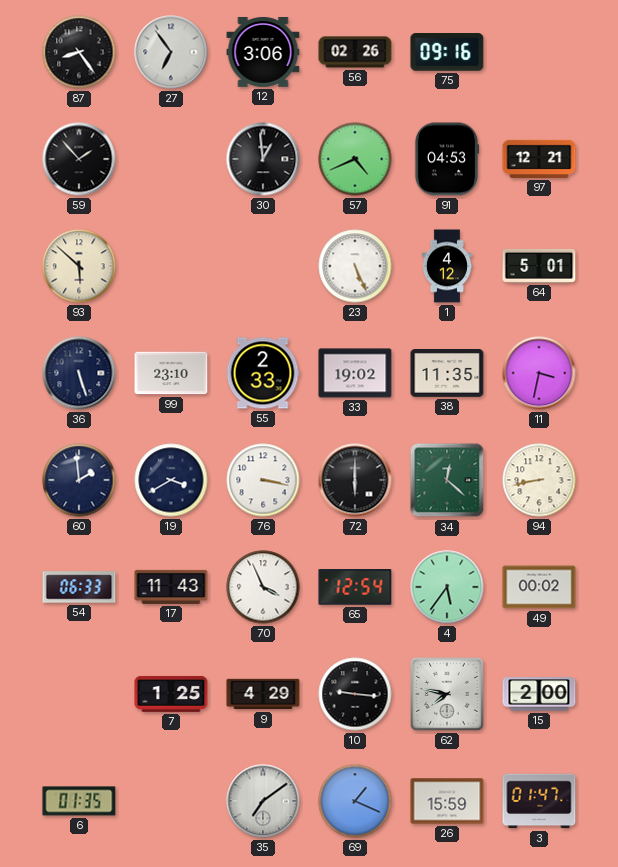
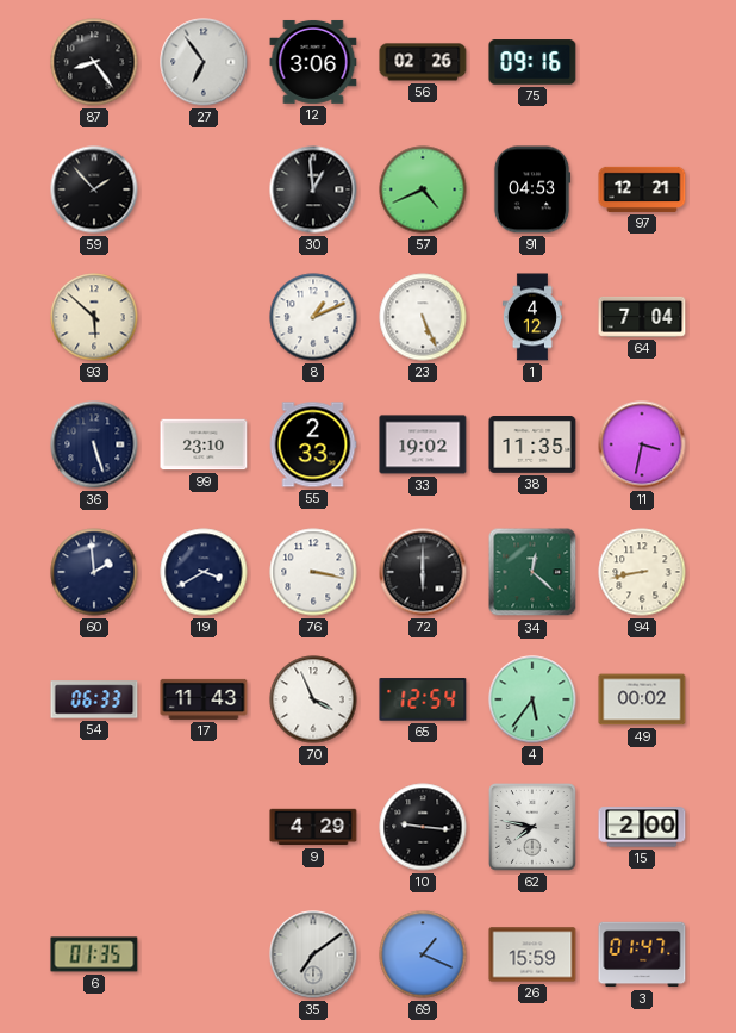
8: none -> 1:11 (313, 317)
64: 5:01 -> 7:04 (642, 317)
7: 1:25 -> none (171, 694)
